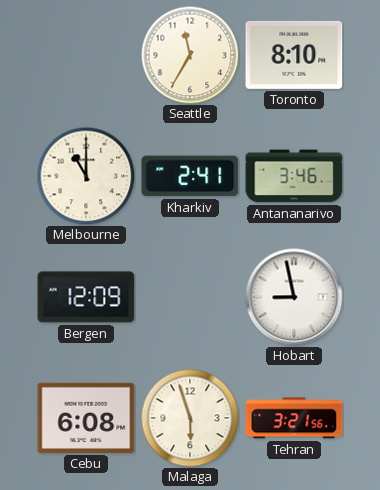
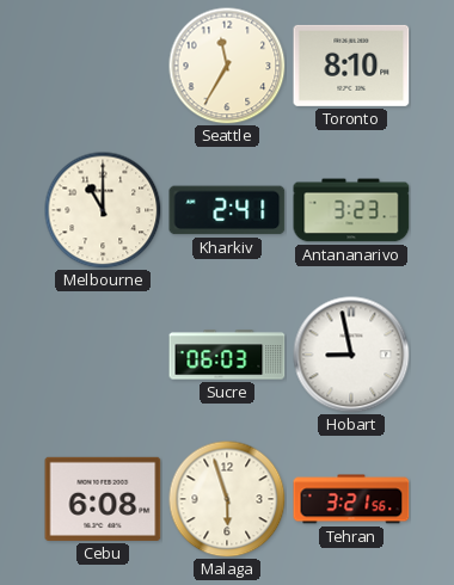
Antananarivo: 3:46 -> 3:23 (351, 210)
Bergen: 12:09 -> none (86, 297)
Sucre: none -> 06:03 (227, 355)
